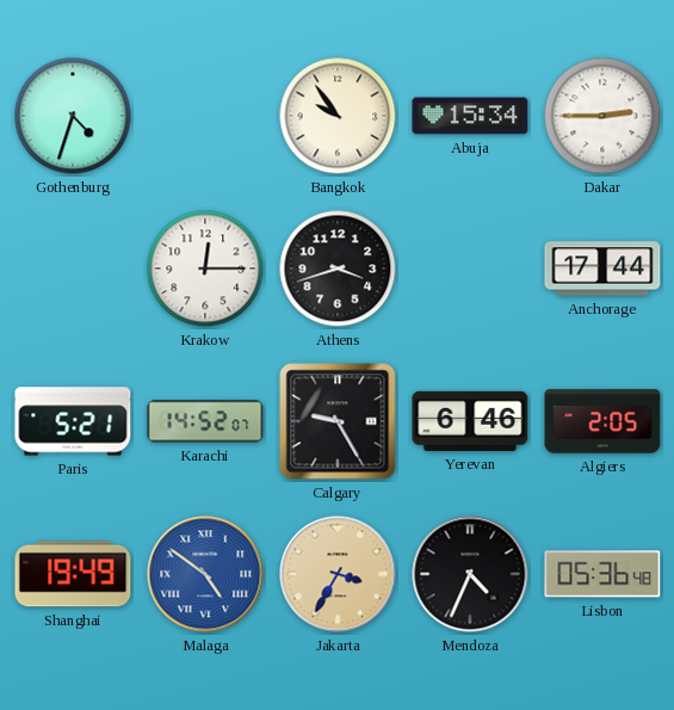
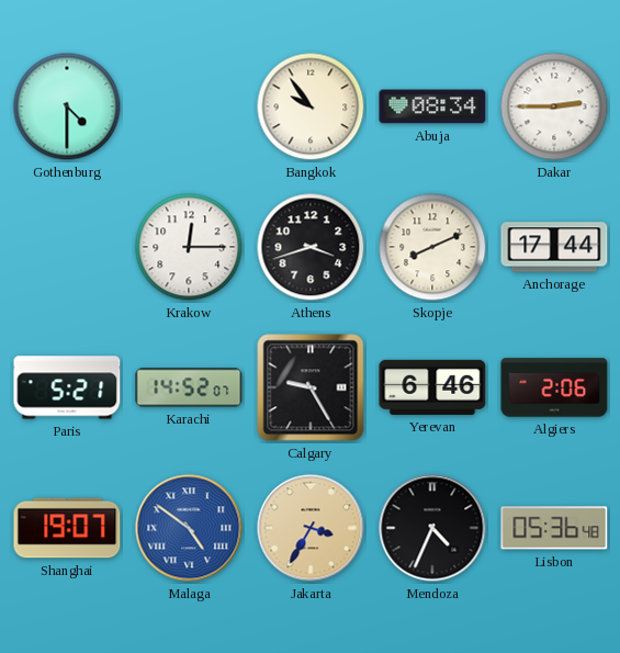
Gothenburg: 4:33 -> 4:30 (67, 106)
Abuja: 15:34 -> 08:34 (432, 106)
Skopje: none -> 8:11 (432, 247)
Algiers: 2:05 -> 2:06 (554, 387)
Shanghai: 19:49 -> 19:07 (67, 528)
